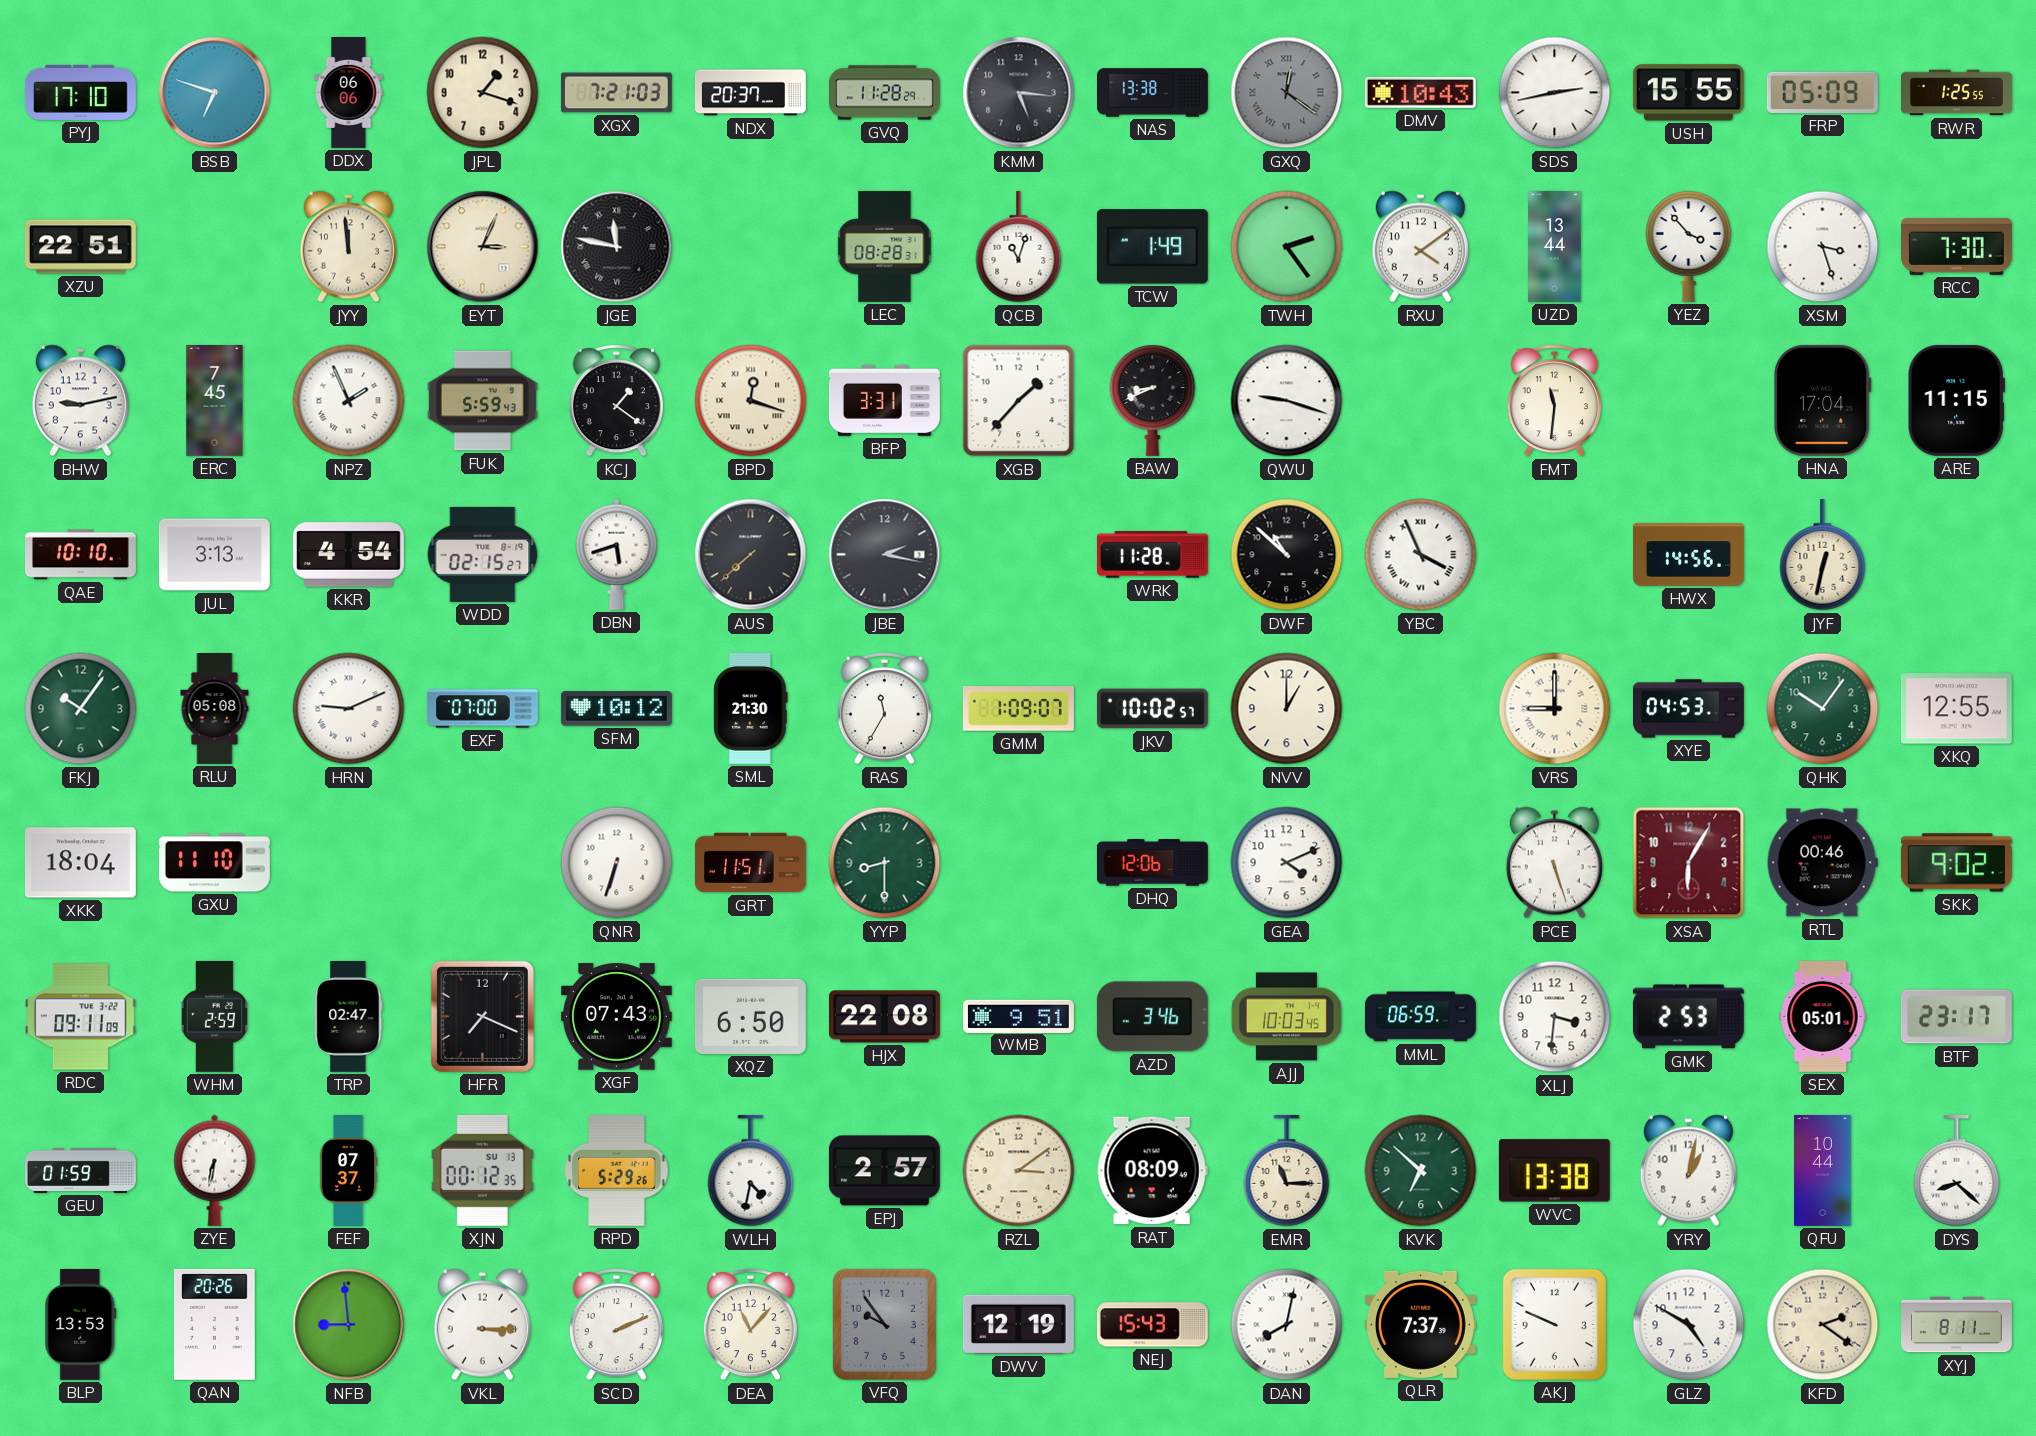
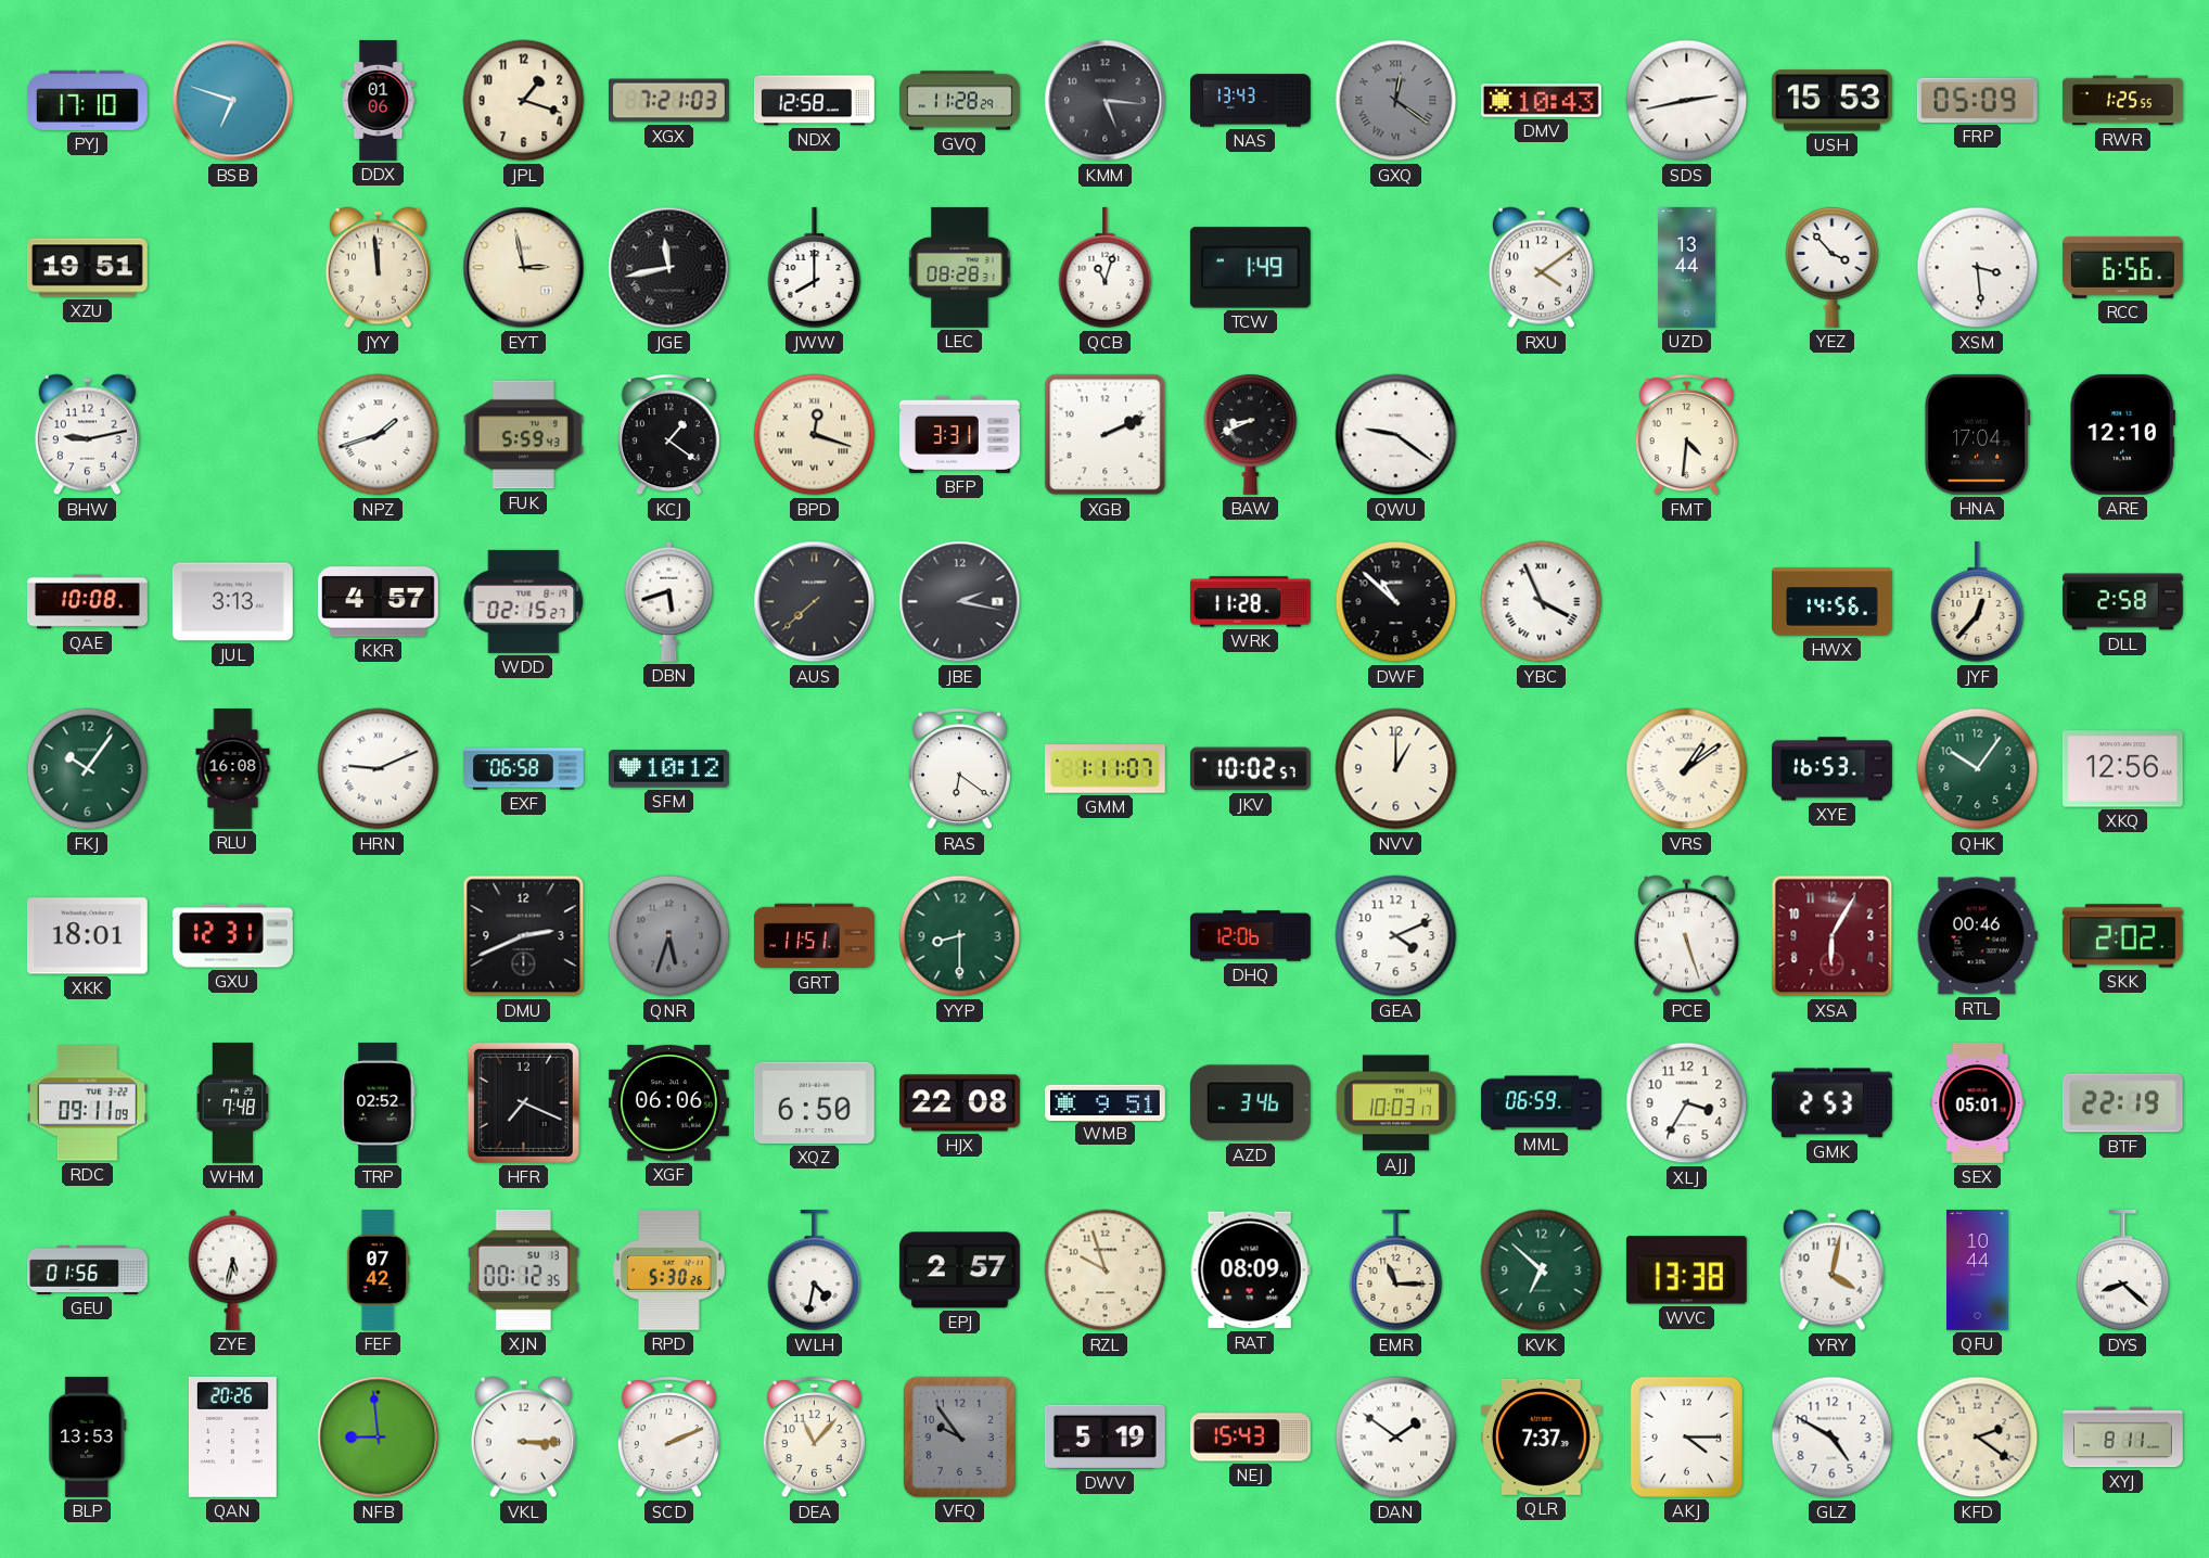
DDX: 06:06 -> 01:06 (379, 101)
NDX: 20:37 -> 12:58 (815, 101)
NAS: 13:38 -> 13:43 (1251, 101)
USH: 15:55 -> 15:53 (1831, 101)
XZU: 22:51 -> 19:51 (87, 268)
EYT: 3:04 -> 2:58 (524, 268)
JGE: 11:47 -> 11:43 (669, 268)
JWW: none -> 8:00 (815, 268)
TWH: 2:24 -> none (1287, 247)
XSM: 3:27 -> 3:29 (1978, 268)
RCC: 7:30 -> 6:56 (2122, 267)
ERC: 7:45 -> none (215, 401)
NPZ: 1:56 -> 1:42 (379, 435)
XGB: 1:37 -> 2:11 (1106, 435)
QWU: 9:18 -> 9:21 (1396, 435)
FMT: 11:31 -> 4:31 (1686, 435)
ARE: 11:15 -> 12:10 (2122, 434)
QAE: 10:10 -> 10:08 (88, 602)
KKR: 4:54 -> 4:57 (378, 602)
JYF: 12:32 -> 12:37 (1978, 602)
DLL: none -> 2:58 (2123, 602)
RLU: 05:08 -> 16:08 (233, 769)
EXF: 07:00 -> 06:58 (523, 769)
SML: 21:30 -> none (751, 708)
RAS: 11:35 -> 6:21 (959, 769)
GMM: 1:09 -> 1:11 (1104, 769)
VRS: 9:00 -> 1:09 (1687, 769)
XYE: 04:53 -> 16:53 (1833, 769)
XKQ: 12:55 -> 12:56 (2122, 769)
XKK: 18:04 -> 18:01 (87, 936)
GXU: 11:10 -> 12:31 (232, 936)
DMU: none -> 2:41 (524, 936)
QNR: 6:33 -> 5:33 (669, 936)
QNR dial: white -> grey (669, 936)
SKK: 9:02 -> 2:02 (2122, 936)
WHM: 2:59 -> 7:48 (233, 1102)
TRP: 02:47 -> 02:52 (379, 1102)
XGF: 07:43 -> 06:06 (668, 1103)
AJJ: 10:03:45 -> 10:03:17 (1395, 1103)
XLJ: 3:31 -> 3:35 (1687, 1103)
BTF: 23:17 -> 22:19 (2122, 1103)
GEU: 01:59 -> 01:56 (88, 1269)
ZYE: 6:32 -> 5:32 (233, 1269)
FEF: 07:37 -> 07:42 (378, 1270)
RPD: 5:29 -> 5:30 (669, 1269)
RZL: 3:09 -> 9:57 (1106, 1270)
YRY: 1:02 -> 4:02 (1831, 1270)
DWV: 12:19 -> 5:19 (1104, 1436)
DAN: 8:02 -> 1:51 (1396, 1438)
AKJ: 9:49 -> 4:15 (1686, 1436)
